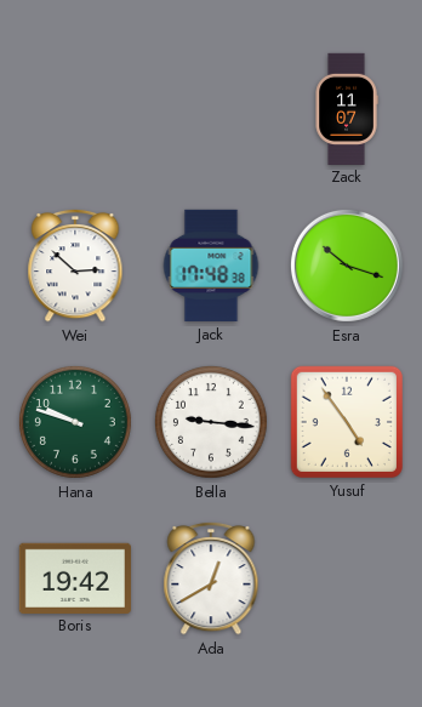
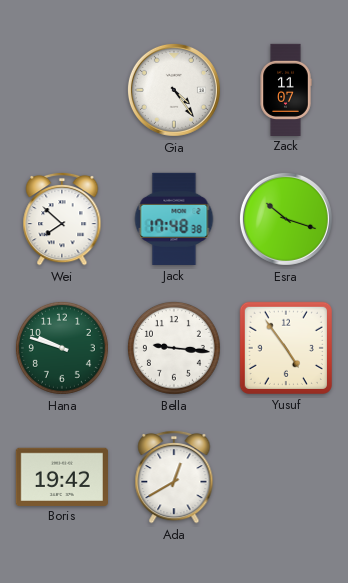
Gia: none -> 4:24 (174, 90)
Wei: 2:52 -> 7:52 (62, 219)
